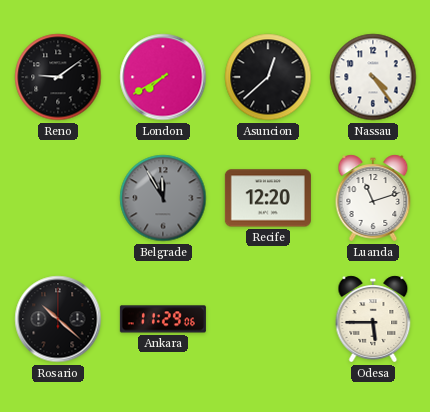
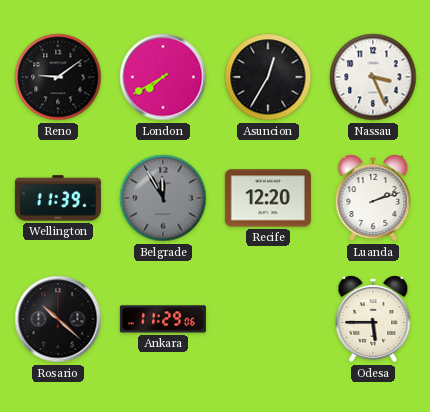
Asuncion: 12:38 -> 12:35 (268, 77)
Nassau: 4:24 -> 3:26 (373, 77)
Wellington: none -> 11:39 (58, 198)
Luanda: 11:12 -> 2:12 (373, 198)
